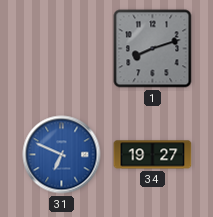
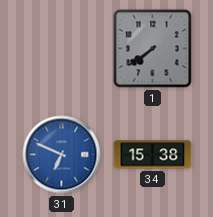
1: 8:12 -> 7:39 (153, 49)
34: 19:27 -> 15:38 (153, 155)
